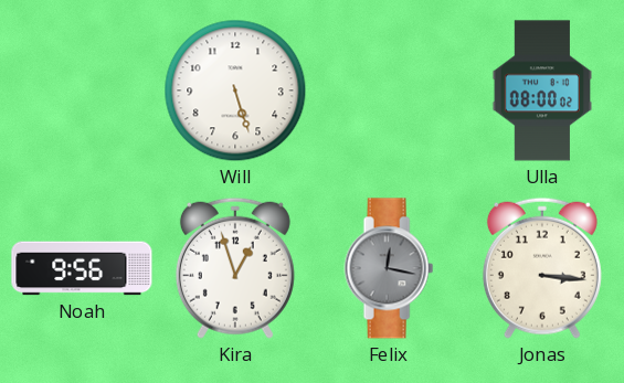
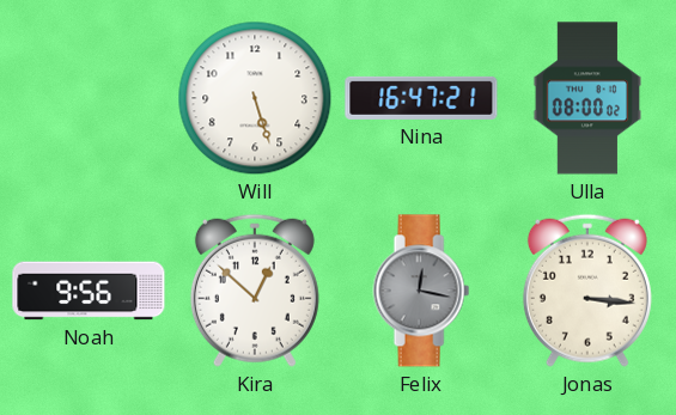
Nina: none -> 16:47 (421, 98)
Kira: 12:57 -> 12:52 (255, 291)
